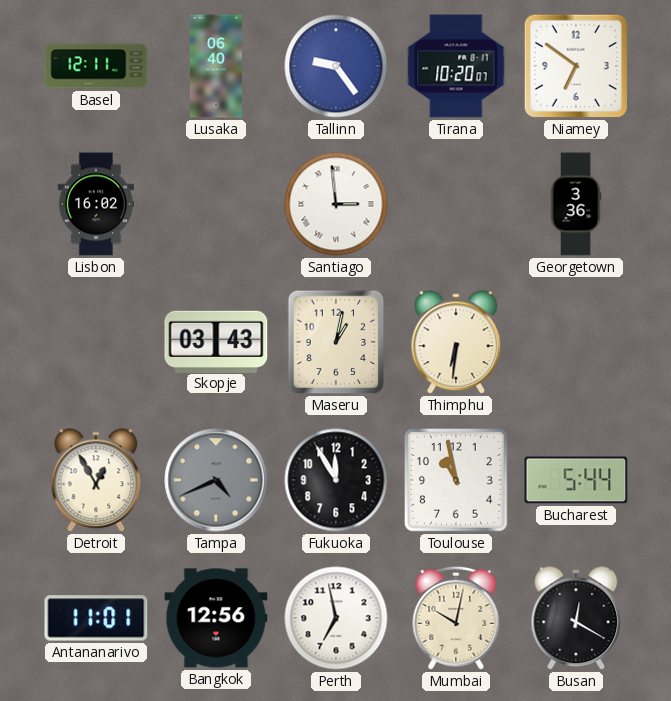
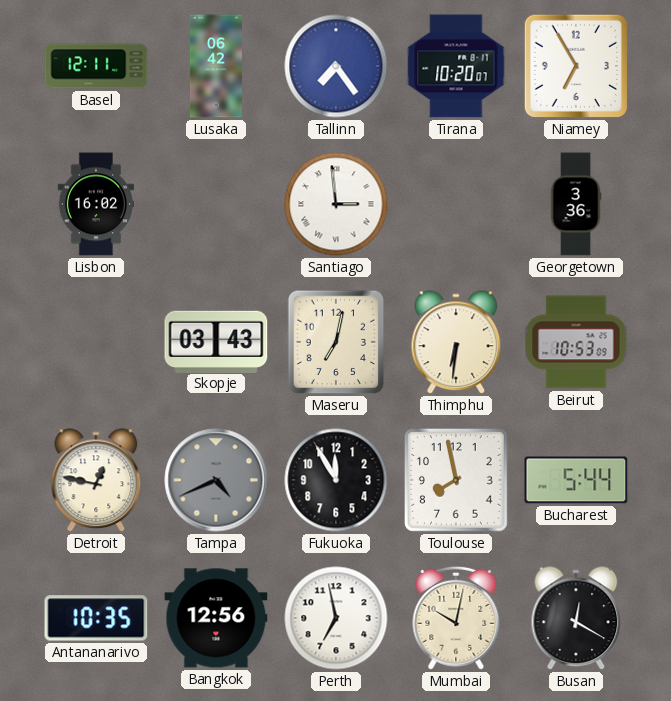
Lusaka: 06:40 -> 06:42 (216, 66)
Tallinn: 9:24 -> 7:24 (336, 66)
Niamey: 6:51 -> 6:55 (576, 66)
Maseru: 1:02 -> 7:02 (336, 342)
Beirut: none -> 10:53 (576, 342)
Detroit: 12:55 -> 12:47 (96, 481)
Toulouse: 10:58 -> 7:58 (457, 481)
Antananarivo: 11:01 -> 10:35 (96, 618)
